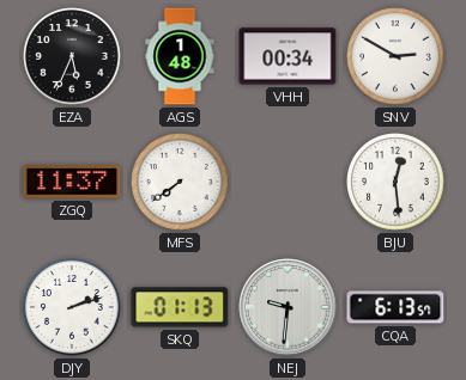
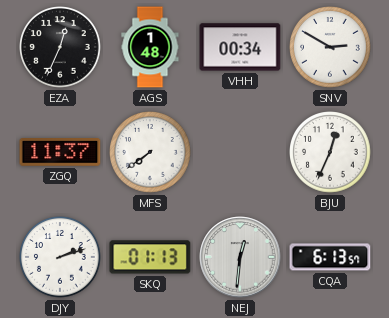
EZA: 5:34 -> 12:34 (60, 47)
BJU: 12:29 -> 12:34 (330, 152)
NEJ: 9:31 -> 12:31 (240, 257)
